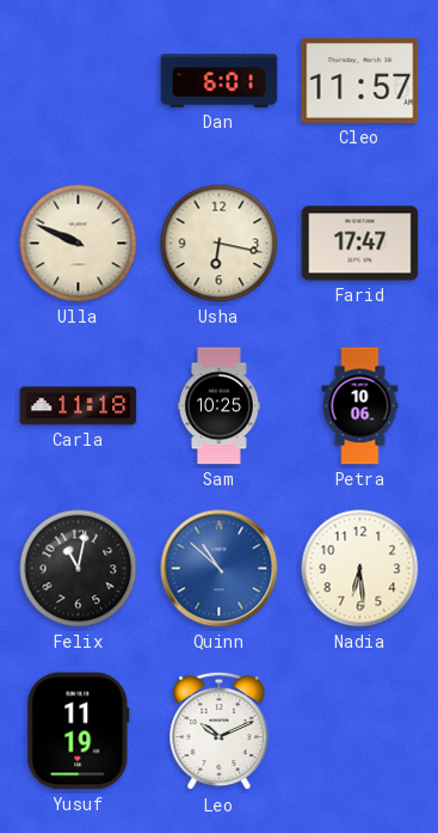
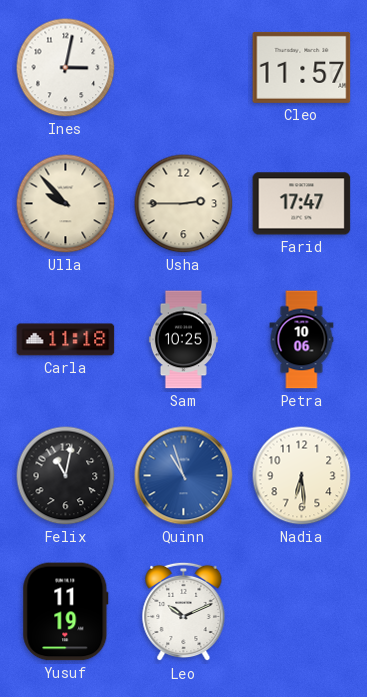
Ines: none -> 3:02 (66, 68)
Dan: 6:01 -> none (220, 81)
Ulla: 9:49 -> 9:53 (66, 204)
Usha: 6:17 -> 2:45 (184, 204)
Quinn: 10:52 -> 10:57 (184, 476)
